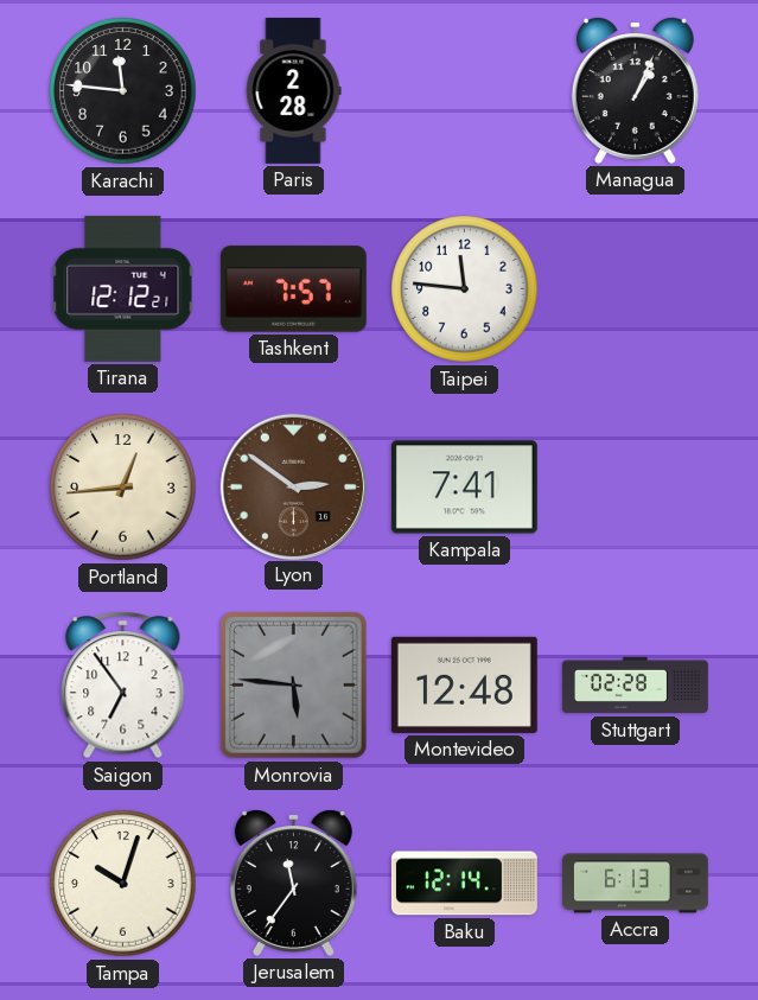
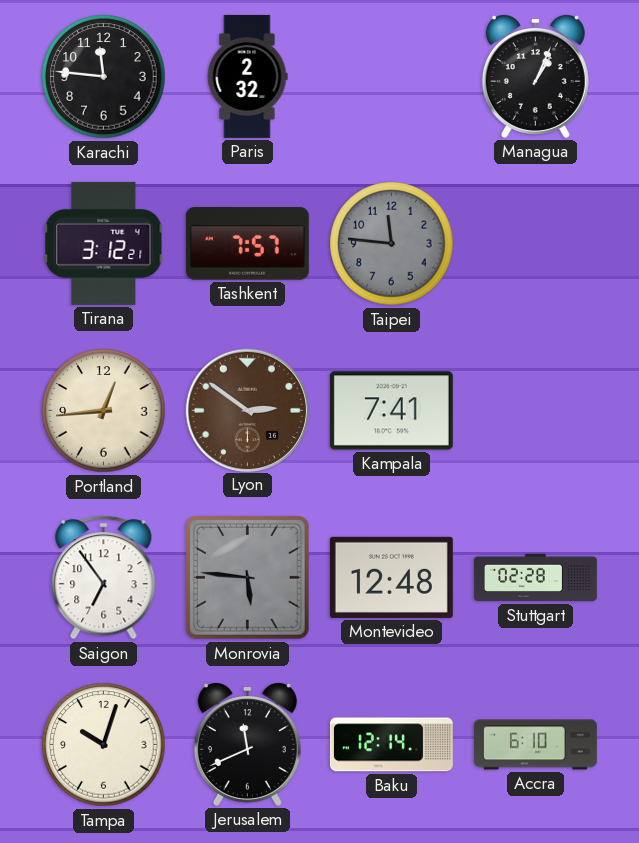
Paris: 2:28 -> 2:32 (247, 76)
Tirana: 12:12 -> 3:12 (104, 243)
Taipei dial: white -> grey (392, 244)
Jerusalem: 11:36 -> 11:41 (247, 745)
Accra: 6:13 -> 6:10 (535, 745)
